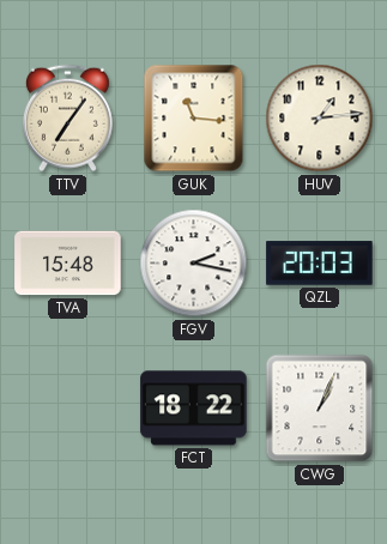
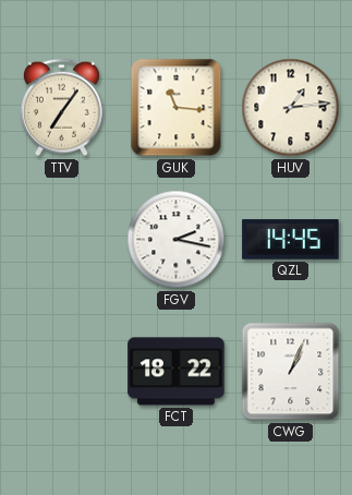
TVA: 15:48 -> none (68, 264)
QZL: 20:03 -> 14:45 (291, 240)
